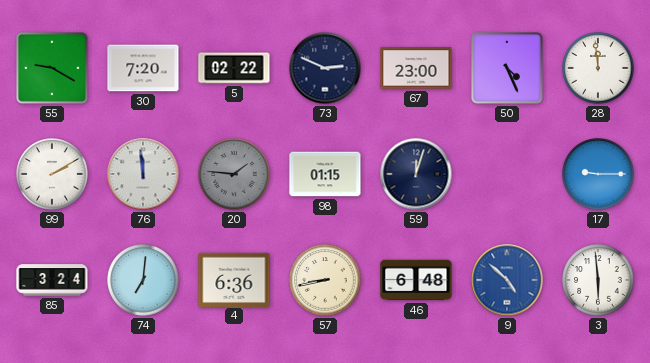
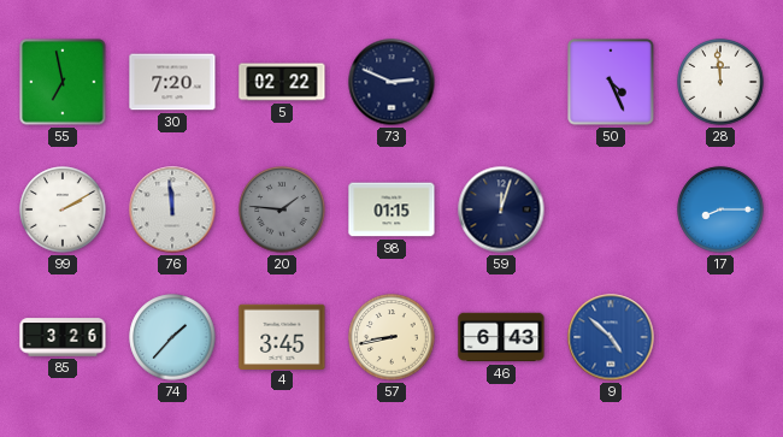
55: 9:20 -> 6:58 (63, 82)
67: 23:00 -> none (416, 68)
17: 9:15 -> 8:15 (720, 209)
85: 3:24 -> 3:26 (63, 337)
74: 7:01 -> 1:37 (172, 337)
4: 6:36 -> 3:45 (282, 336)
46: 6:48 -> 6:43 (501, 337)
3: 5:59 -> none (598, 280)
